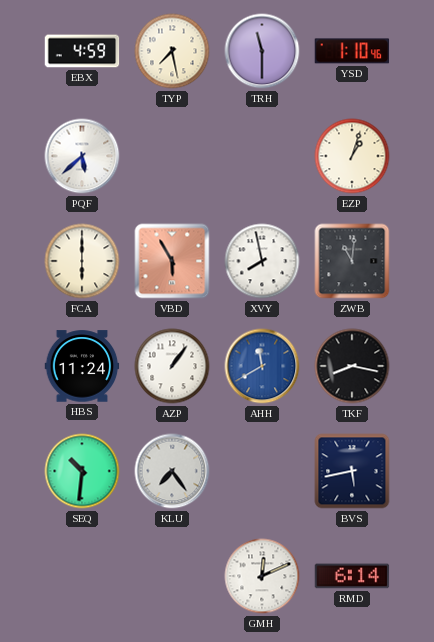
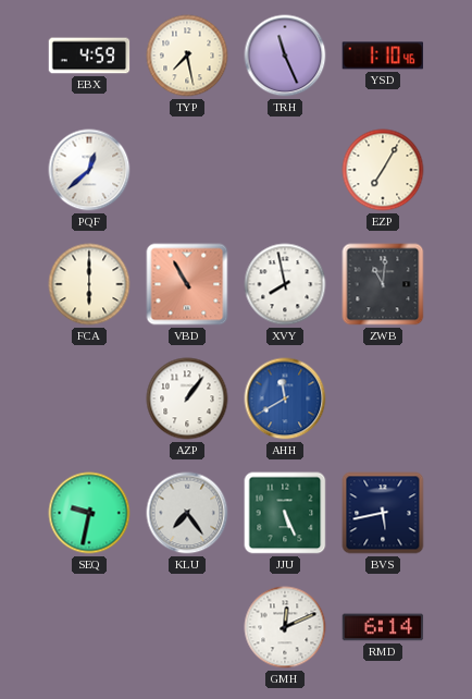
TRH: 11:30 -> 11:26 (285, 56)
PQF: 5:38 -> 12:38 (89, 170)
EZP: 1:03 -> 7:05 (383, 170)
VBD: 5:55 -> 10:55 (187, 284)
HBS: 11:24 -> none (82, 366)
TKF: 8:17 -> none (352, 366)
SEQ: 10:31 -> 9:32 (89, 513)
JJU: none -> 5:26 (285, 513)
